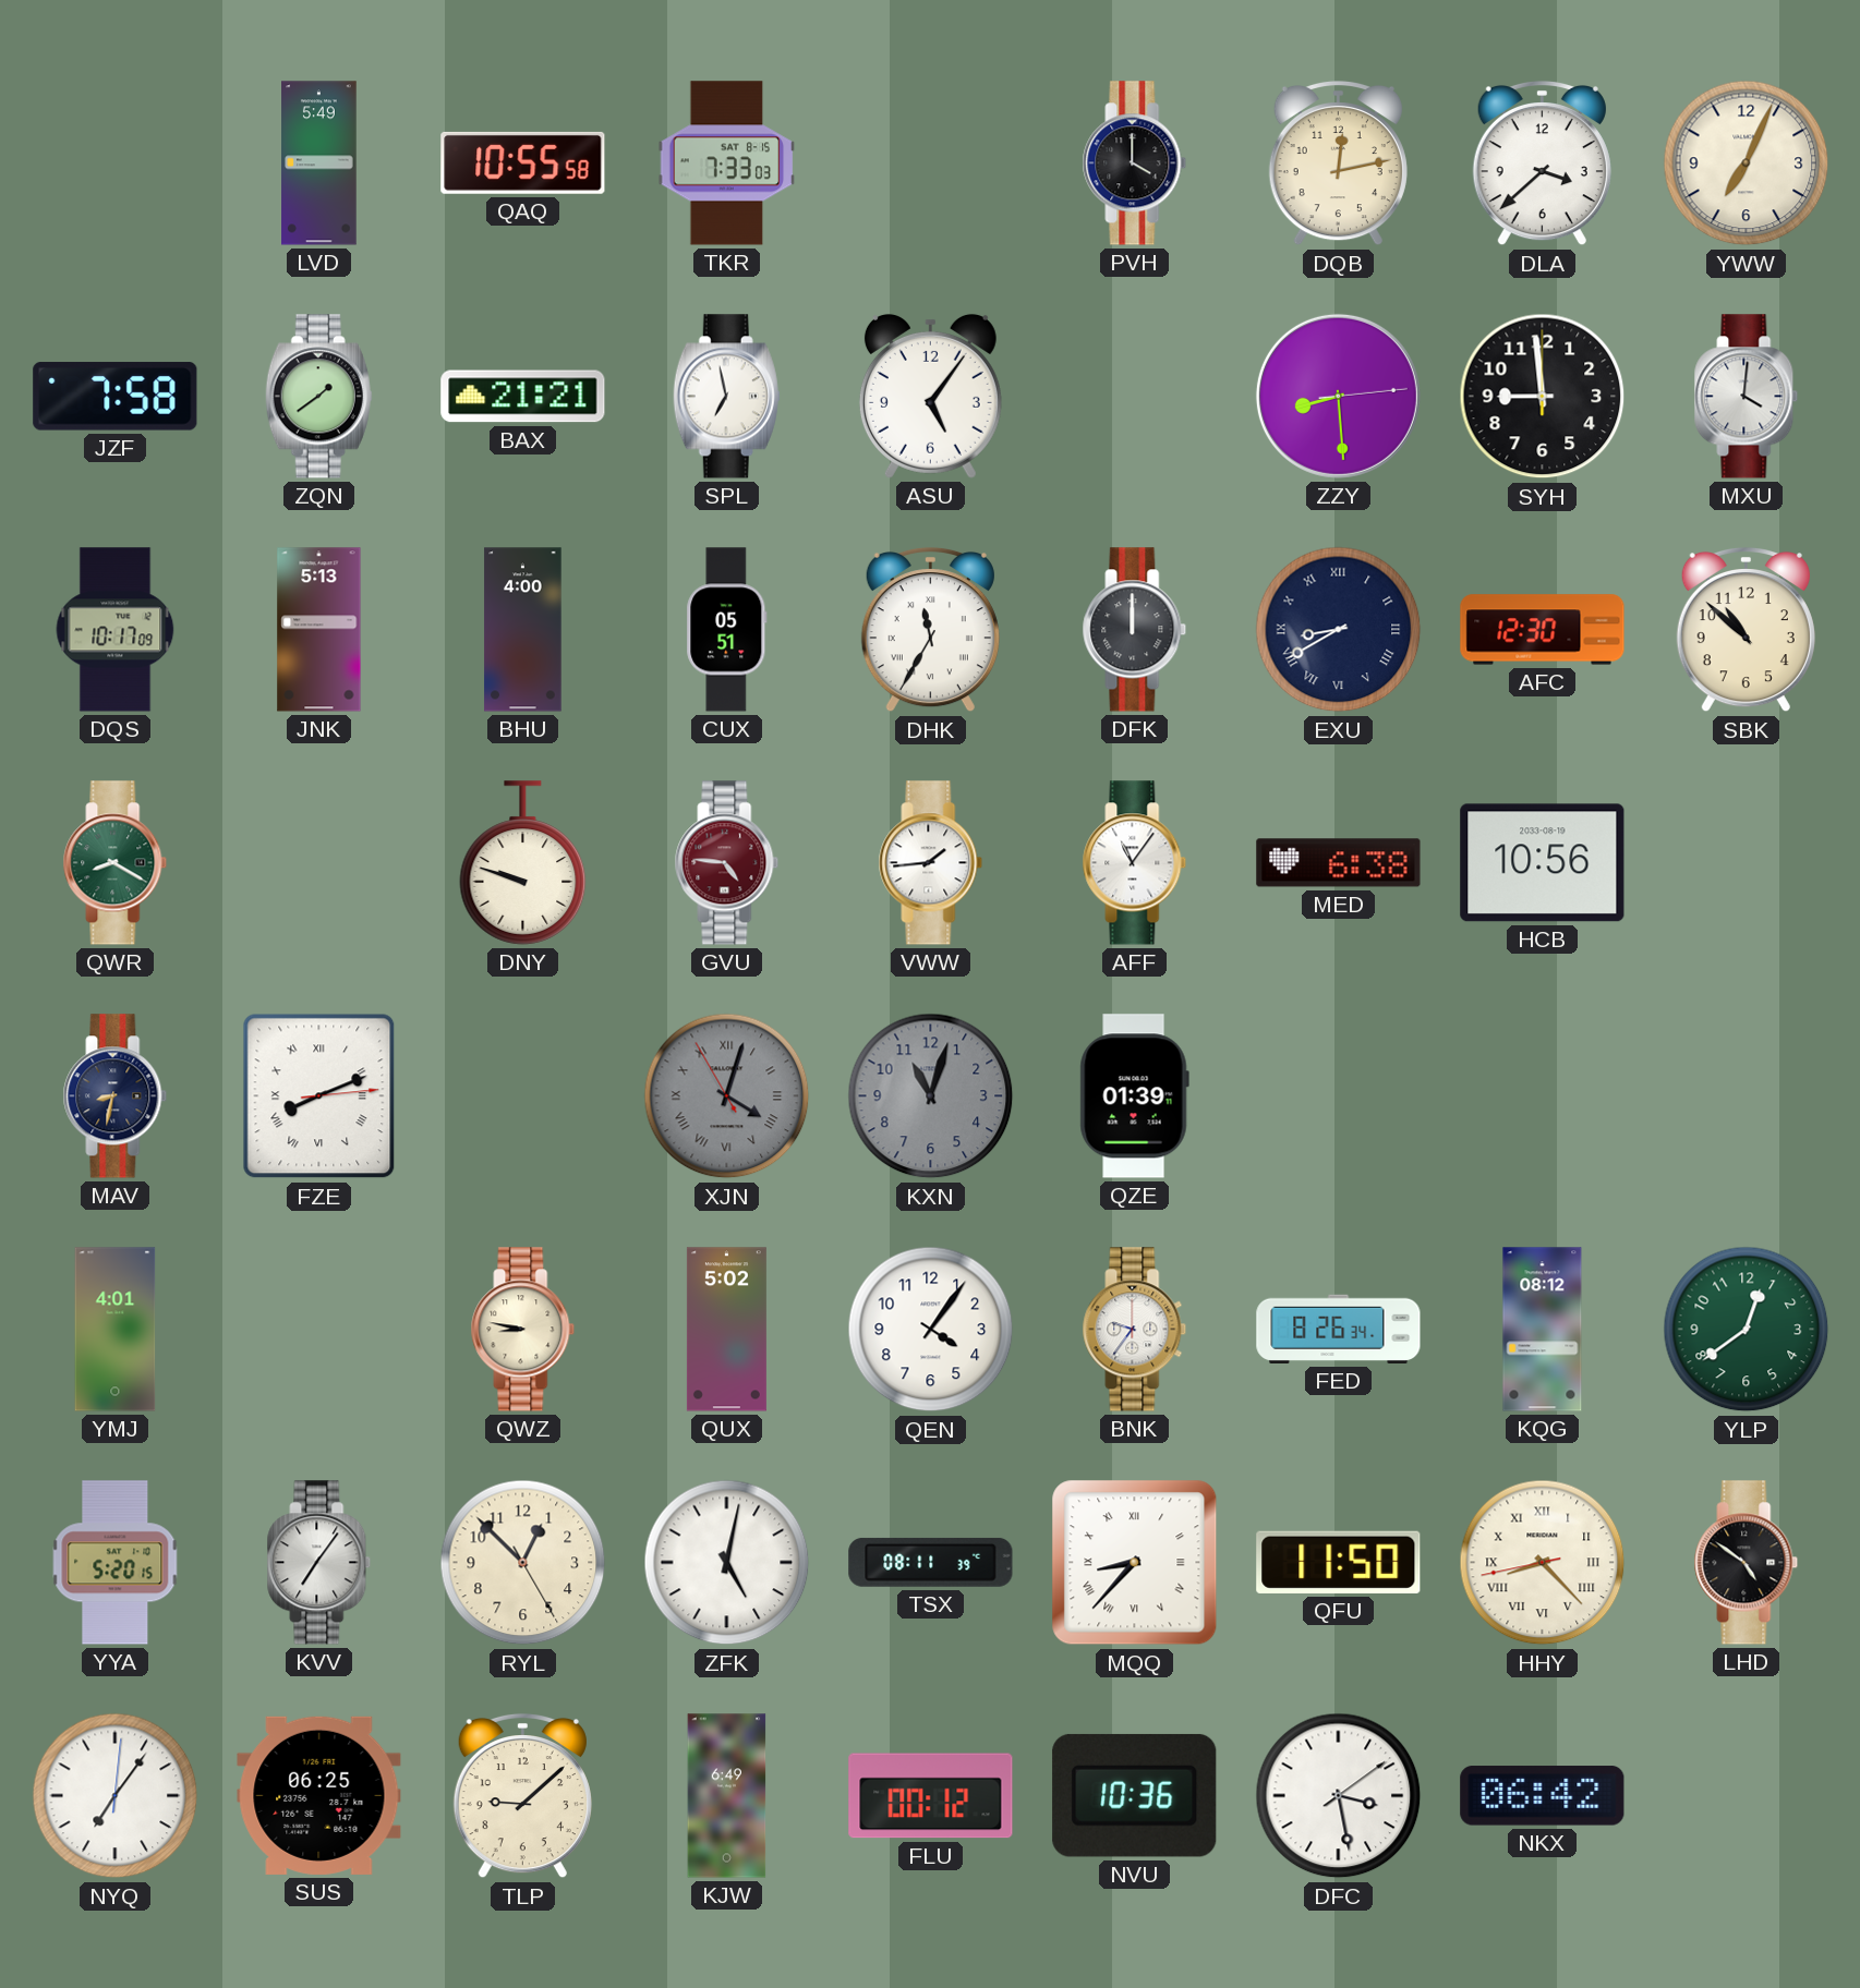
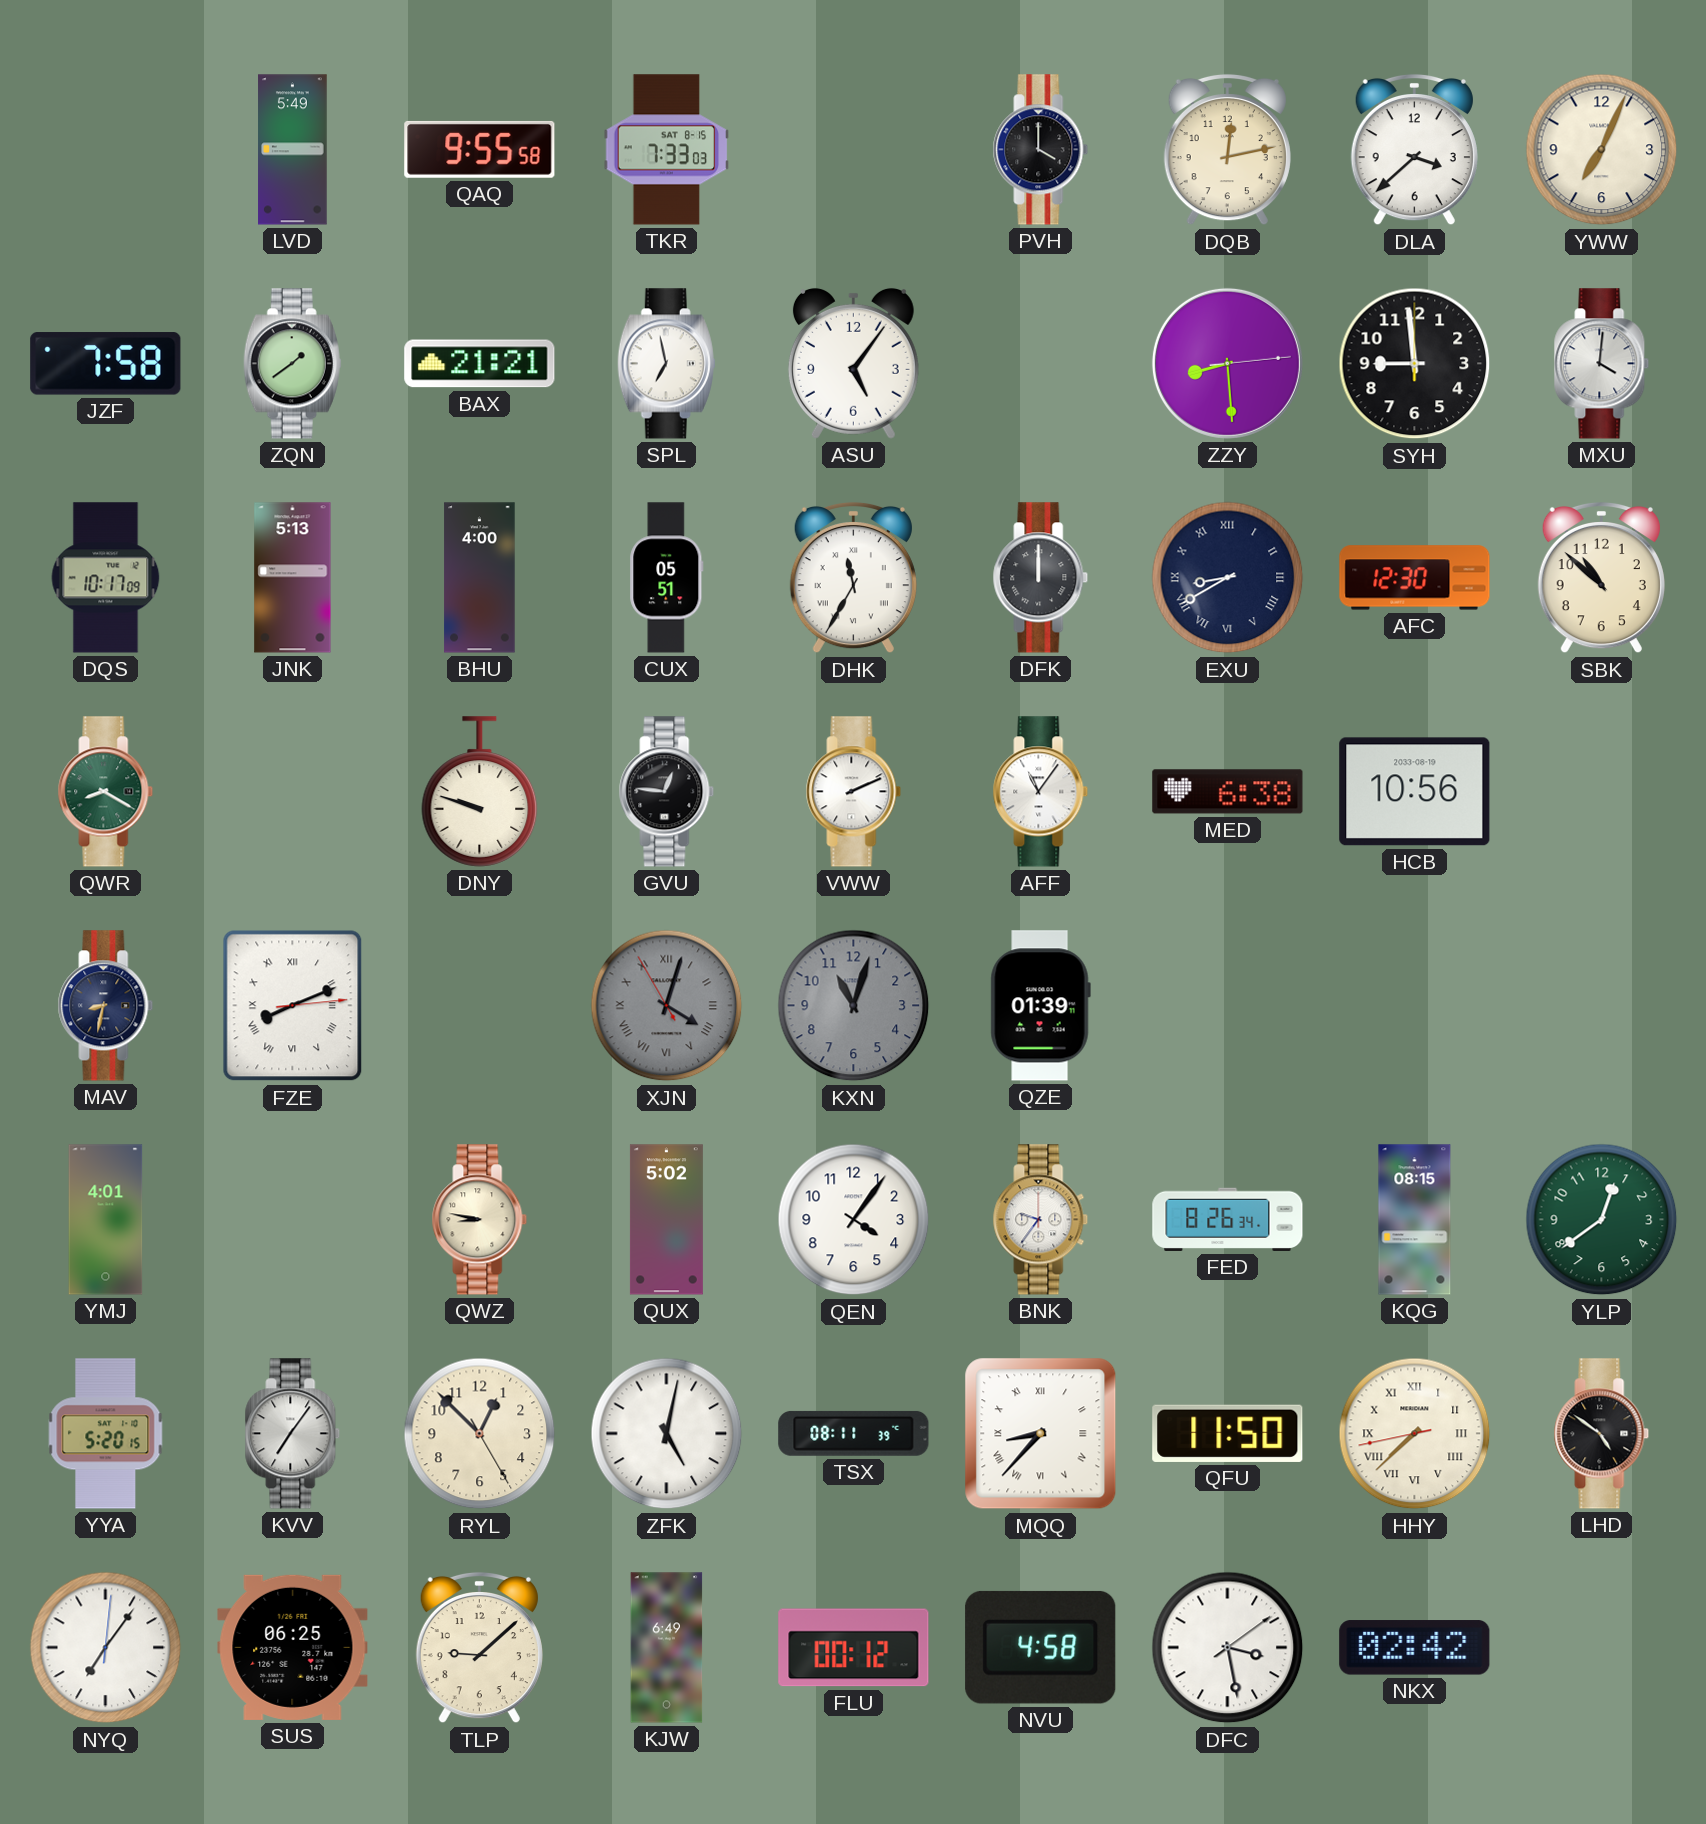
QAQ: 10:55 -> 9:55 (480, 149)
GVU: 4:46 -> 12:46 (667, 792)
GVU dial: burgundy -> black (667, 792)
VWW: 1:44 -> 2:11 (854, 792)
KQG: 08:12 -> 08:15 (1415, 1220)
HHY: 8:22 -> 7:37 (1415, 1434)
NVU: 10:36 -> 4:58 (1041, 1647)
NKX: 06:42 -> 02:42 (1415, 1648)
